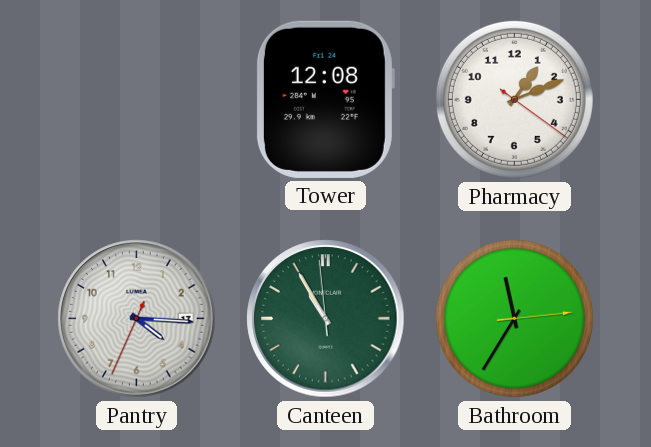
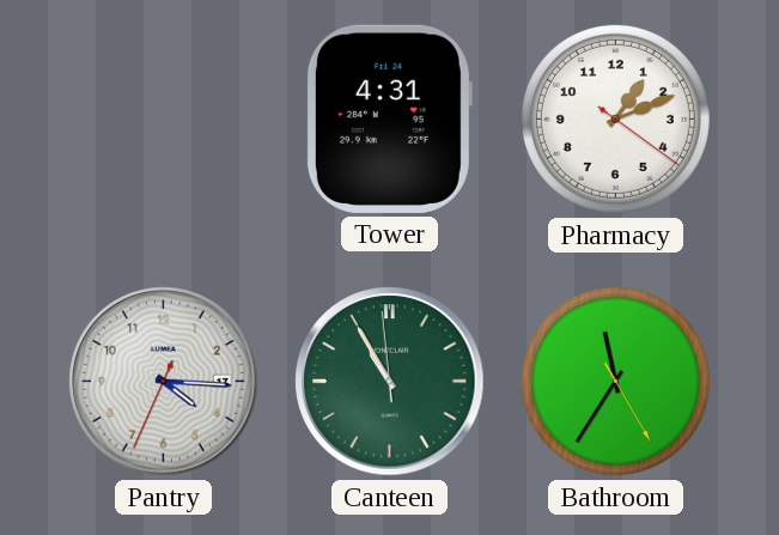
Tower: 12:08 -> 4:31 (389, 118)
Bathroom: 11:35:14 -> 11:35:25 (615, 381)
